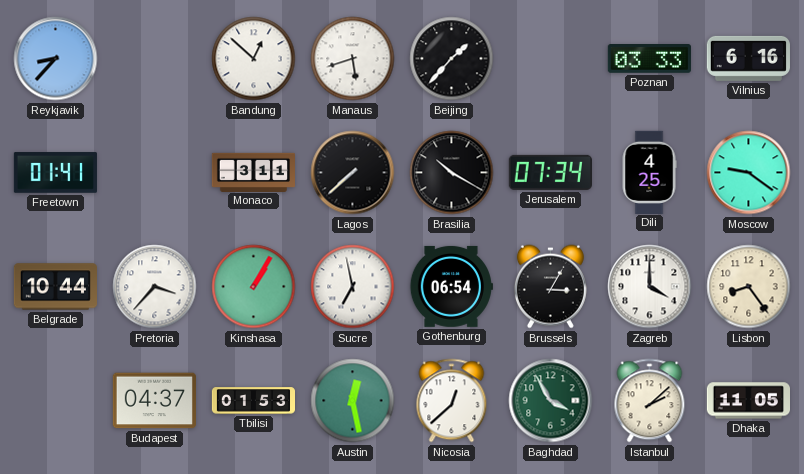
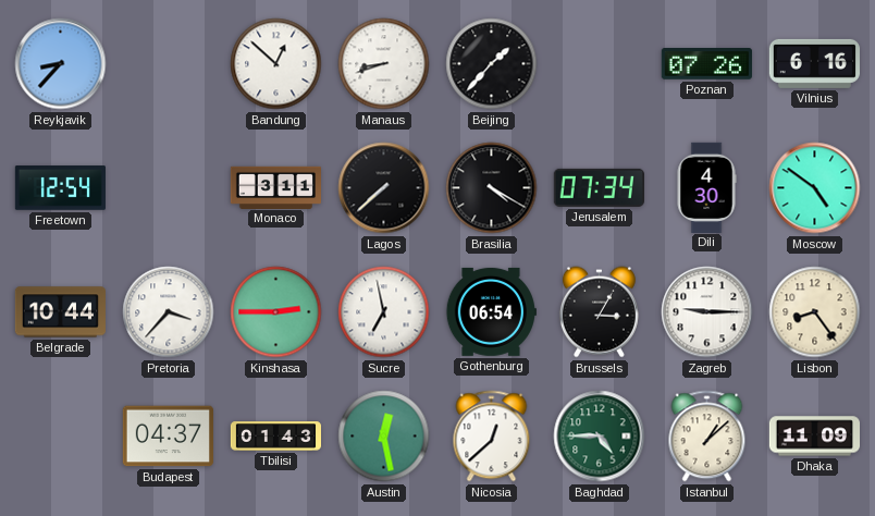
Manaus: 5:42 -> 8:42 (384, 64)
Poznan: 03:33 -> 07:26 (706, 64)
Freetown: 01:41 -> 12:54 (60, 188)
Brasilia: 10:20 -> 4:20 (492, 188)
Dili: 4:25 -> 4:30 (706, 187)
Moscow: 9:21 -> 4:51 (815, 188)
Kinshasa: 1:05 -> 2:45 (276, 312)
Zagreb: 4:00 -> 9:15 (707, 312)
Tbilisi: 01:53 -> 01:43 (276, 437)
Baghdad: 3:55 -> 4:45 (600, 437)
Istanbul: 2:08 -> 1:08 (707, 437)
Dhaka: 11:05 -> 11:09 (814, 437)
